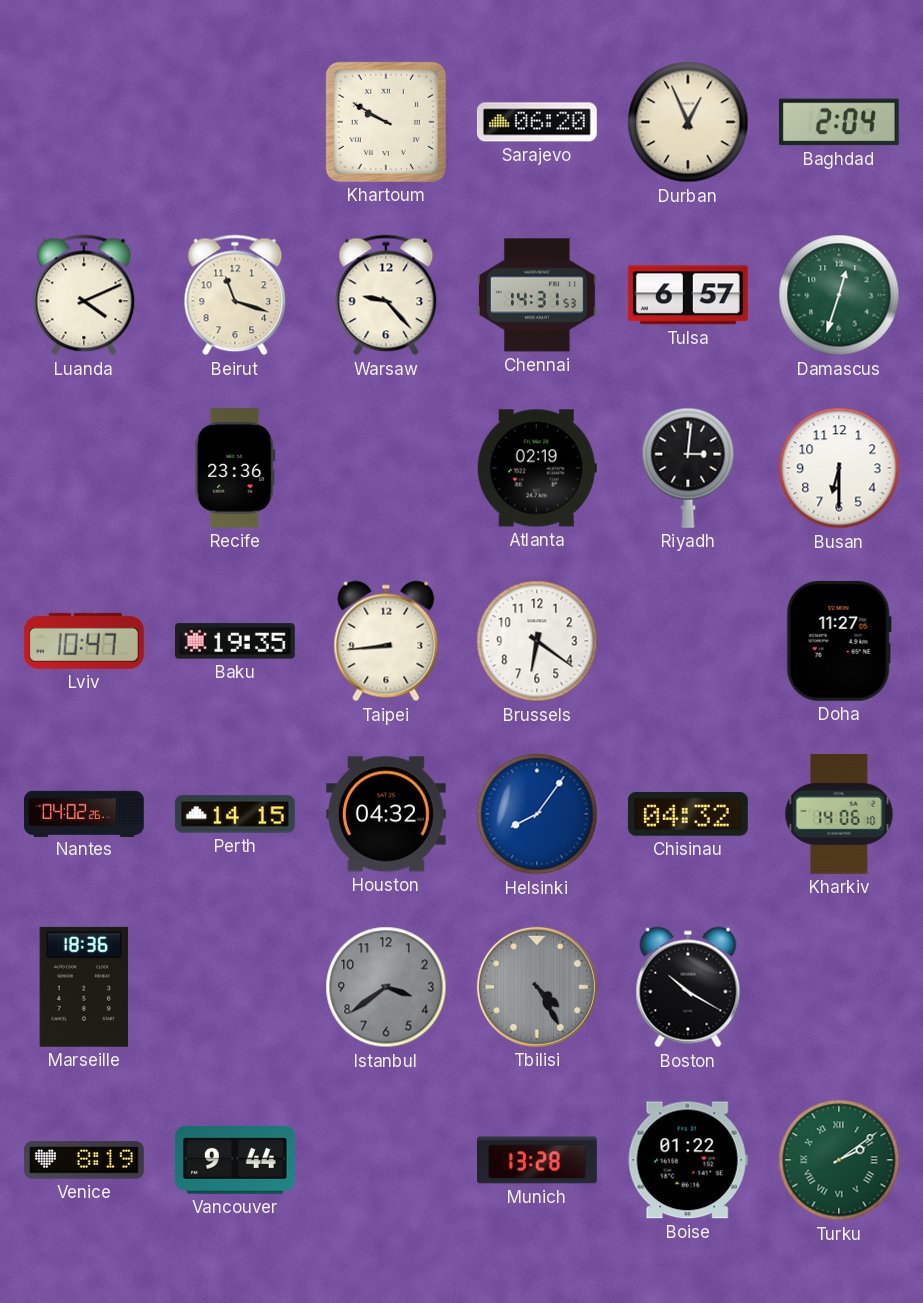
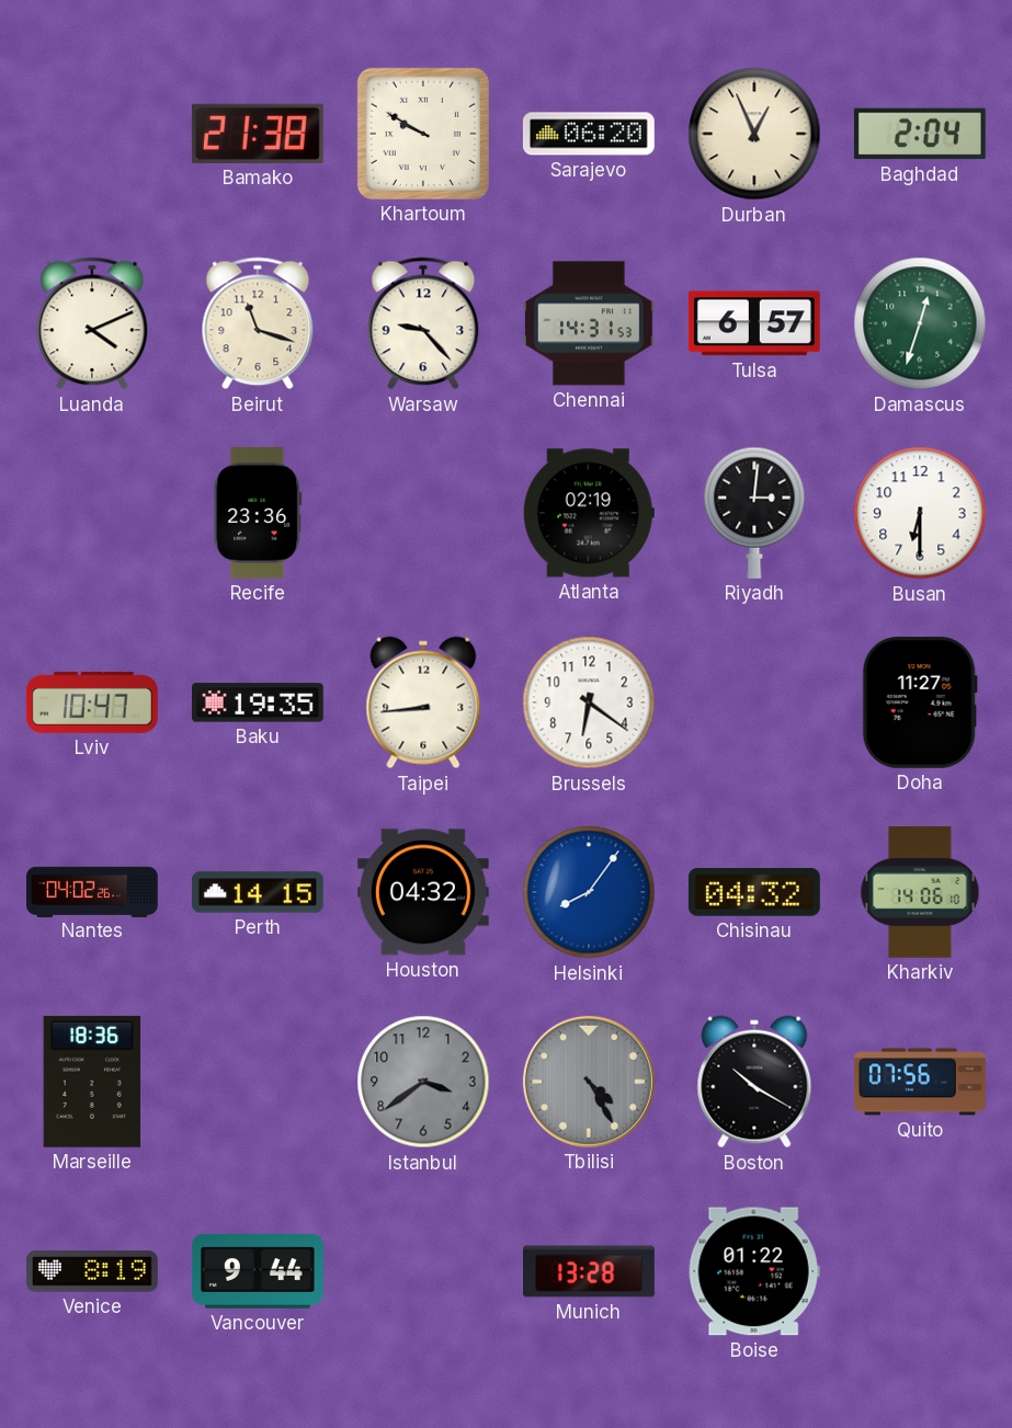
Bamako: none -> 21:38 (258, 134)
Quito: none -> 07:56 (921, 1082)
Turku: 2:09 -> none (839, 1160)
